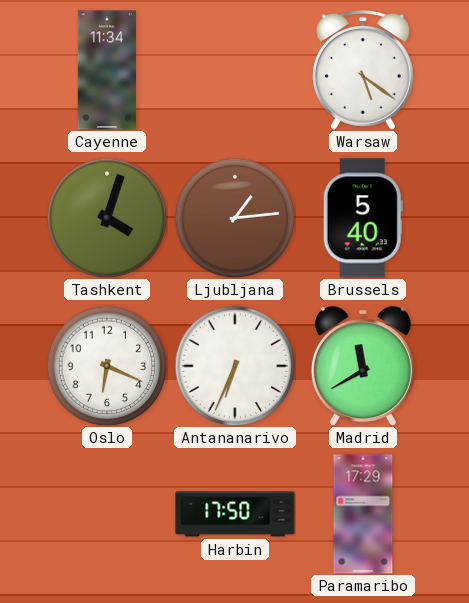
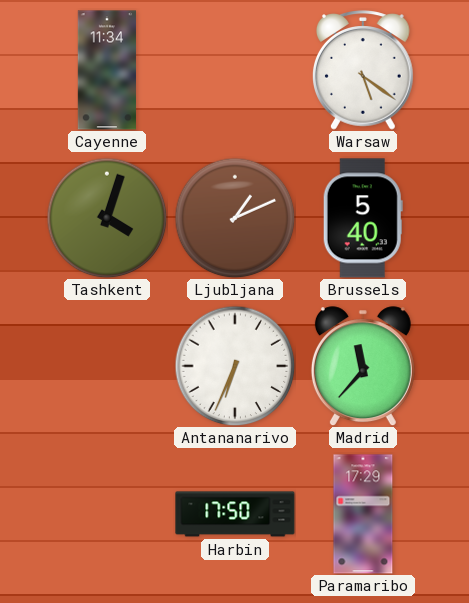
Ljubljana: 1:14 -> 1:11 (235, 218)
Oslo: 6:19 -> none (107, 366)
Madrid: 11:40 -> 11:37 (363, 366)
